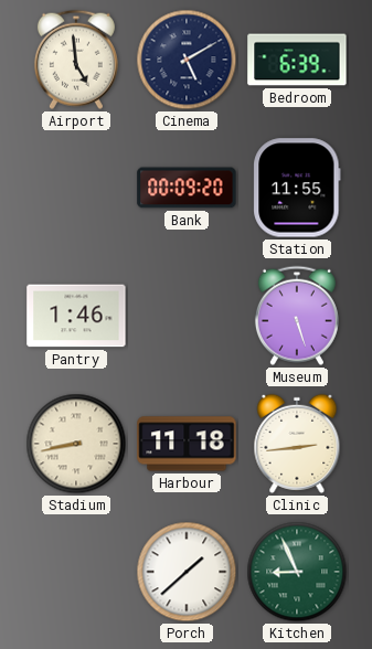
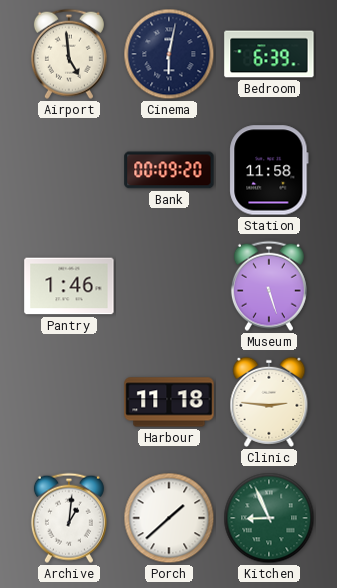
Cinema: 5:10 -> 6:02 (169, 54)
Station: 11:55 -> 11:58 (269, 170)
Stadium: 8:43 -> none (76, 444)
Clinic: 2:44 -> 2:46 (269, 402)
Archive: none -> 1:01 (69, 518)
